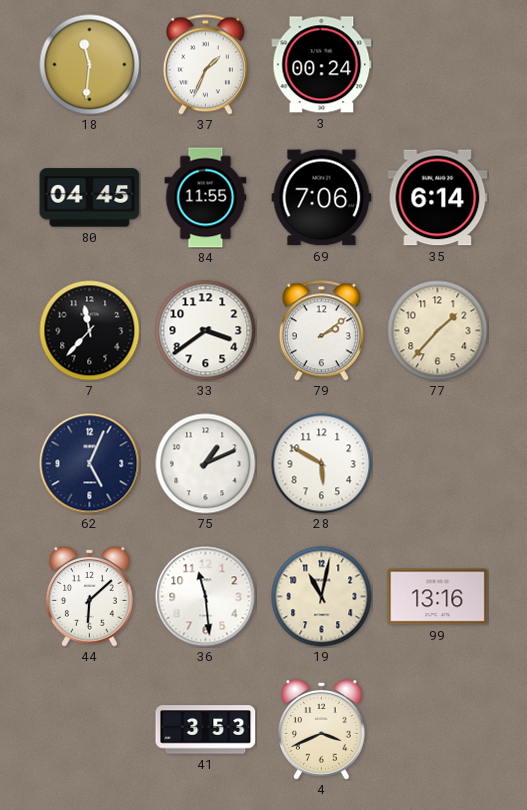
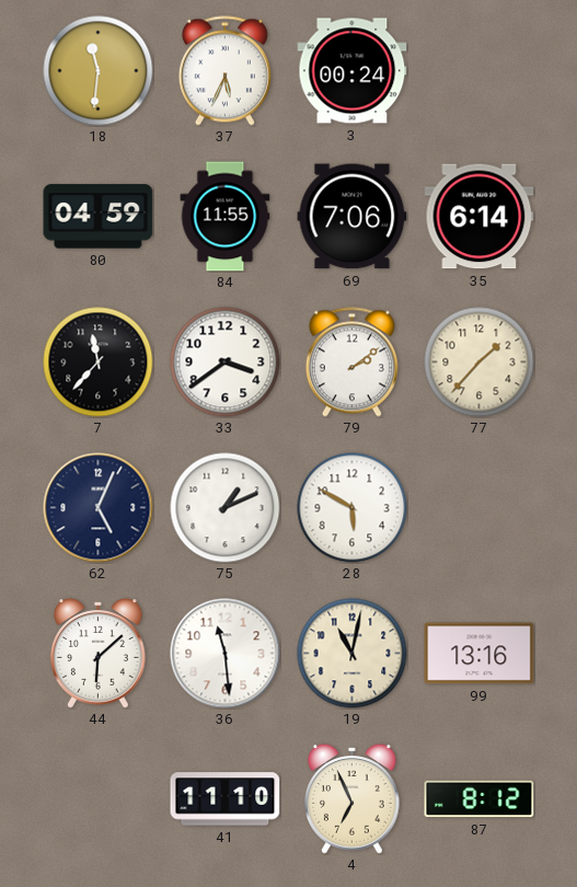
37: 1:34 -> 5:34 (224, 71)
80: 04:45 -> 04:59 (99, 217)
41: 3:53 -> 11:10 (226, 799)
4: 3:41 -> 6:56 (353, 799)
87: none -> 8:12 (480, 799)
